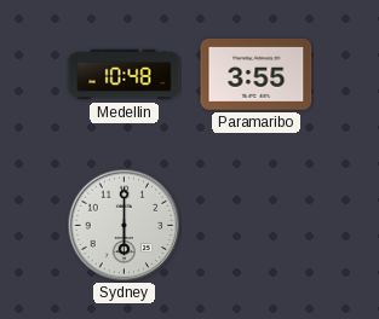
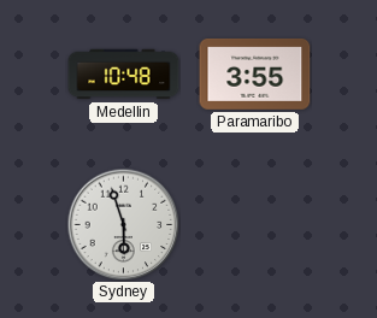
Sydney: 6:00 -> 5:57 (123, 224)
